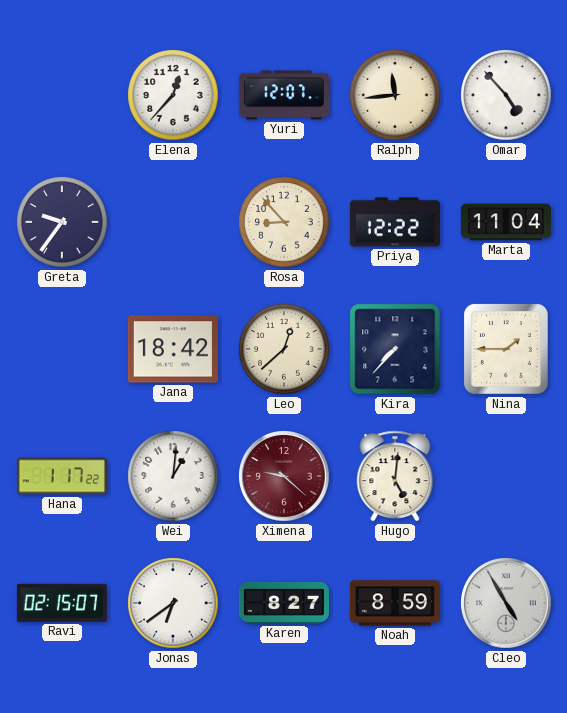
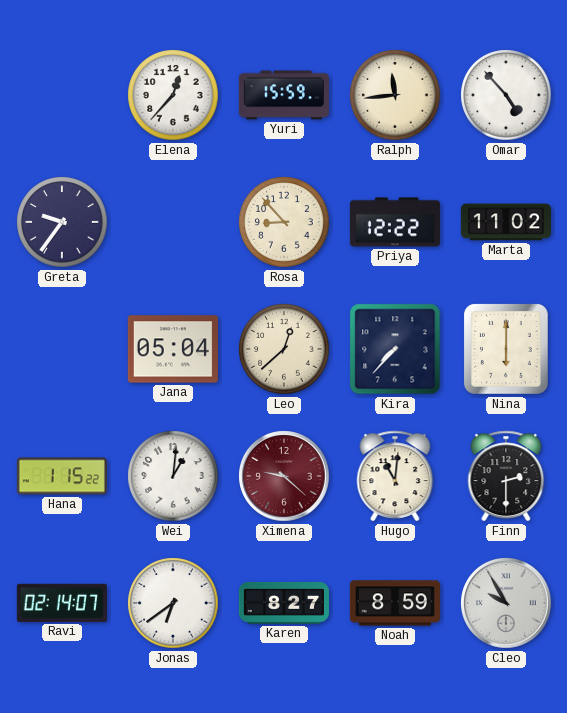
Yuri: 12:07 -> 15:59 (284, 95)
Marta: 11:04 -> 11:02 (506, 222)
Jana: 18:42 -> 05:04 (173, 349)
Nina: 1:45 -> 6:00 (506, 349)
Hana: 1:17 -> 1:15 (62, 476)
Hugo: 5:01 -> 11:01 (395, 476)
Finn: none -> 2:30 (506, 476)
Ravi: 02:15 -> 02:14 (62, 603)
Cleo: 4:55 -> 9:55 (506, 603)
